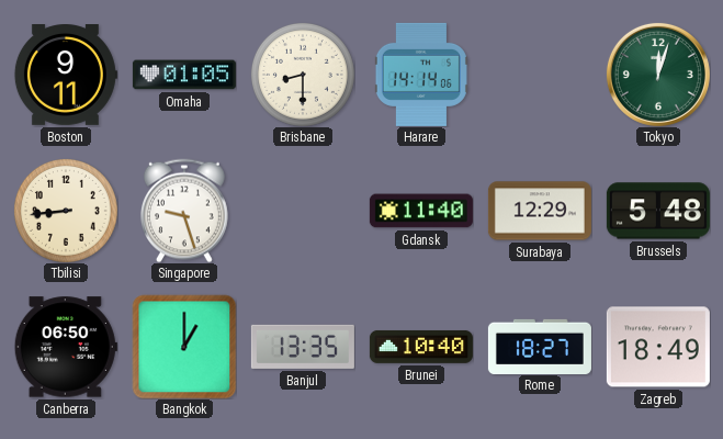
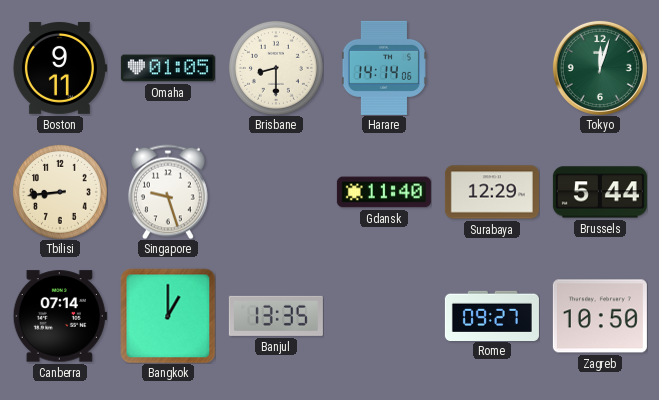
Brussels: 5:48 -> 5:44 (600, 192)
Canberra: 06:50 -> 07:14 (60, 316)
Brunei: 10:40 -> none (421, 347)
Rome: 18:27 -> 09:27 (492, 315)
Zagreb: 18:49 -> 10:50 (600, 316)
